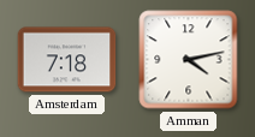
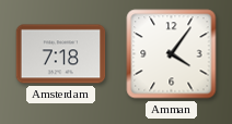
Amman: 4:13 -> 4:06 (172, 54)
